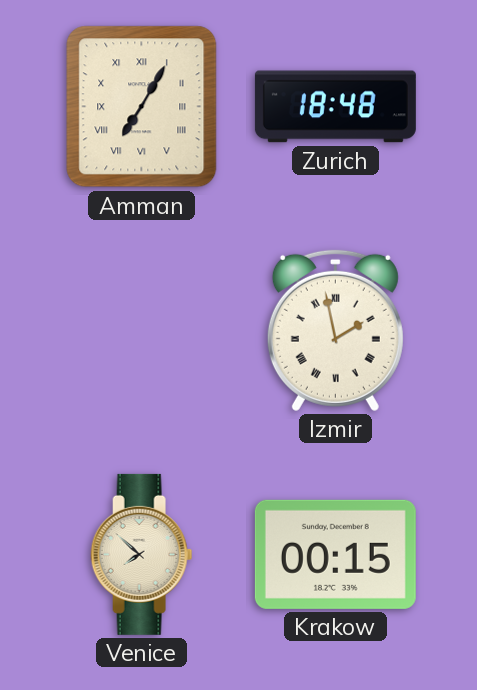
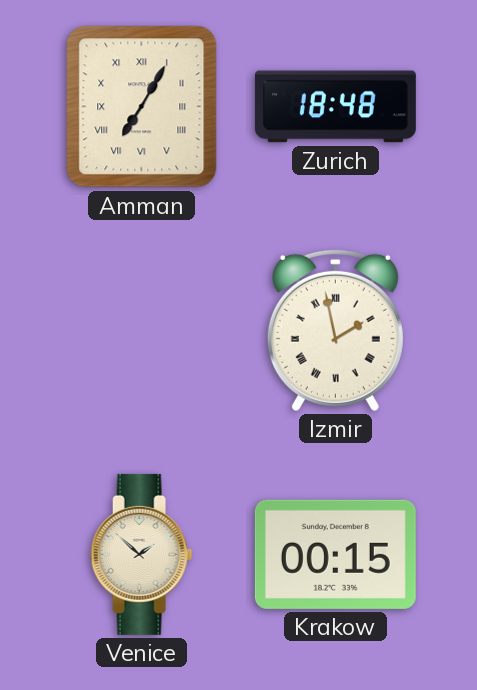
Venice: 7:52 -> 1:52 (142, 554)
